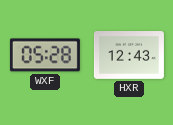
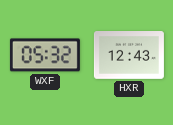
WXF: 05:28 -> 05:32 (45, 55)
